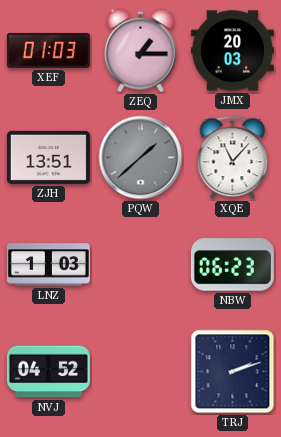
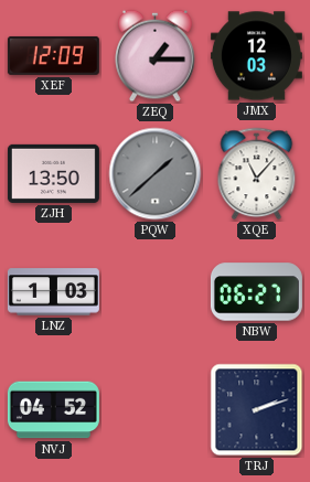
XEF: 01:03 -> 12:09 (53, 55)
JMX: 20:03 -> 12:03 (256, 56)
ZJH: 13:51 -> 13:50 (53, 173)
NBW: 06:23 -> 06:27 (256, 292)
